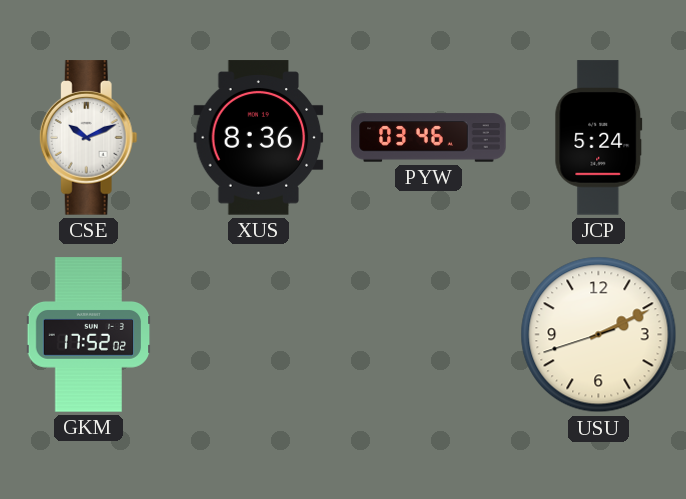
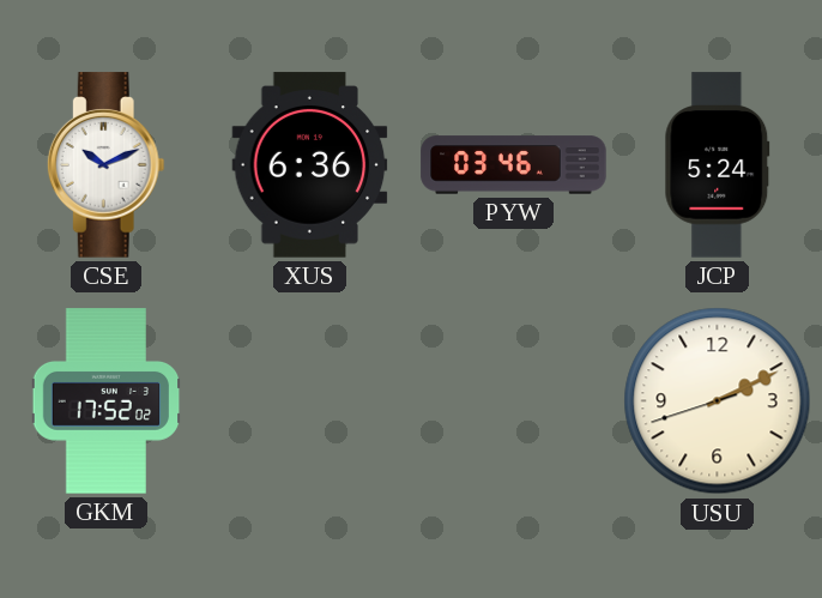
XUS: 8:36 -> 6:36 (310, 165)
